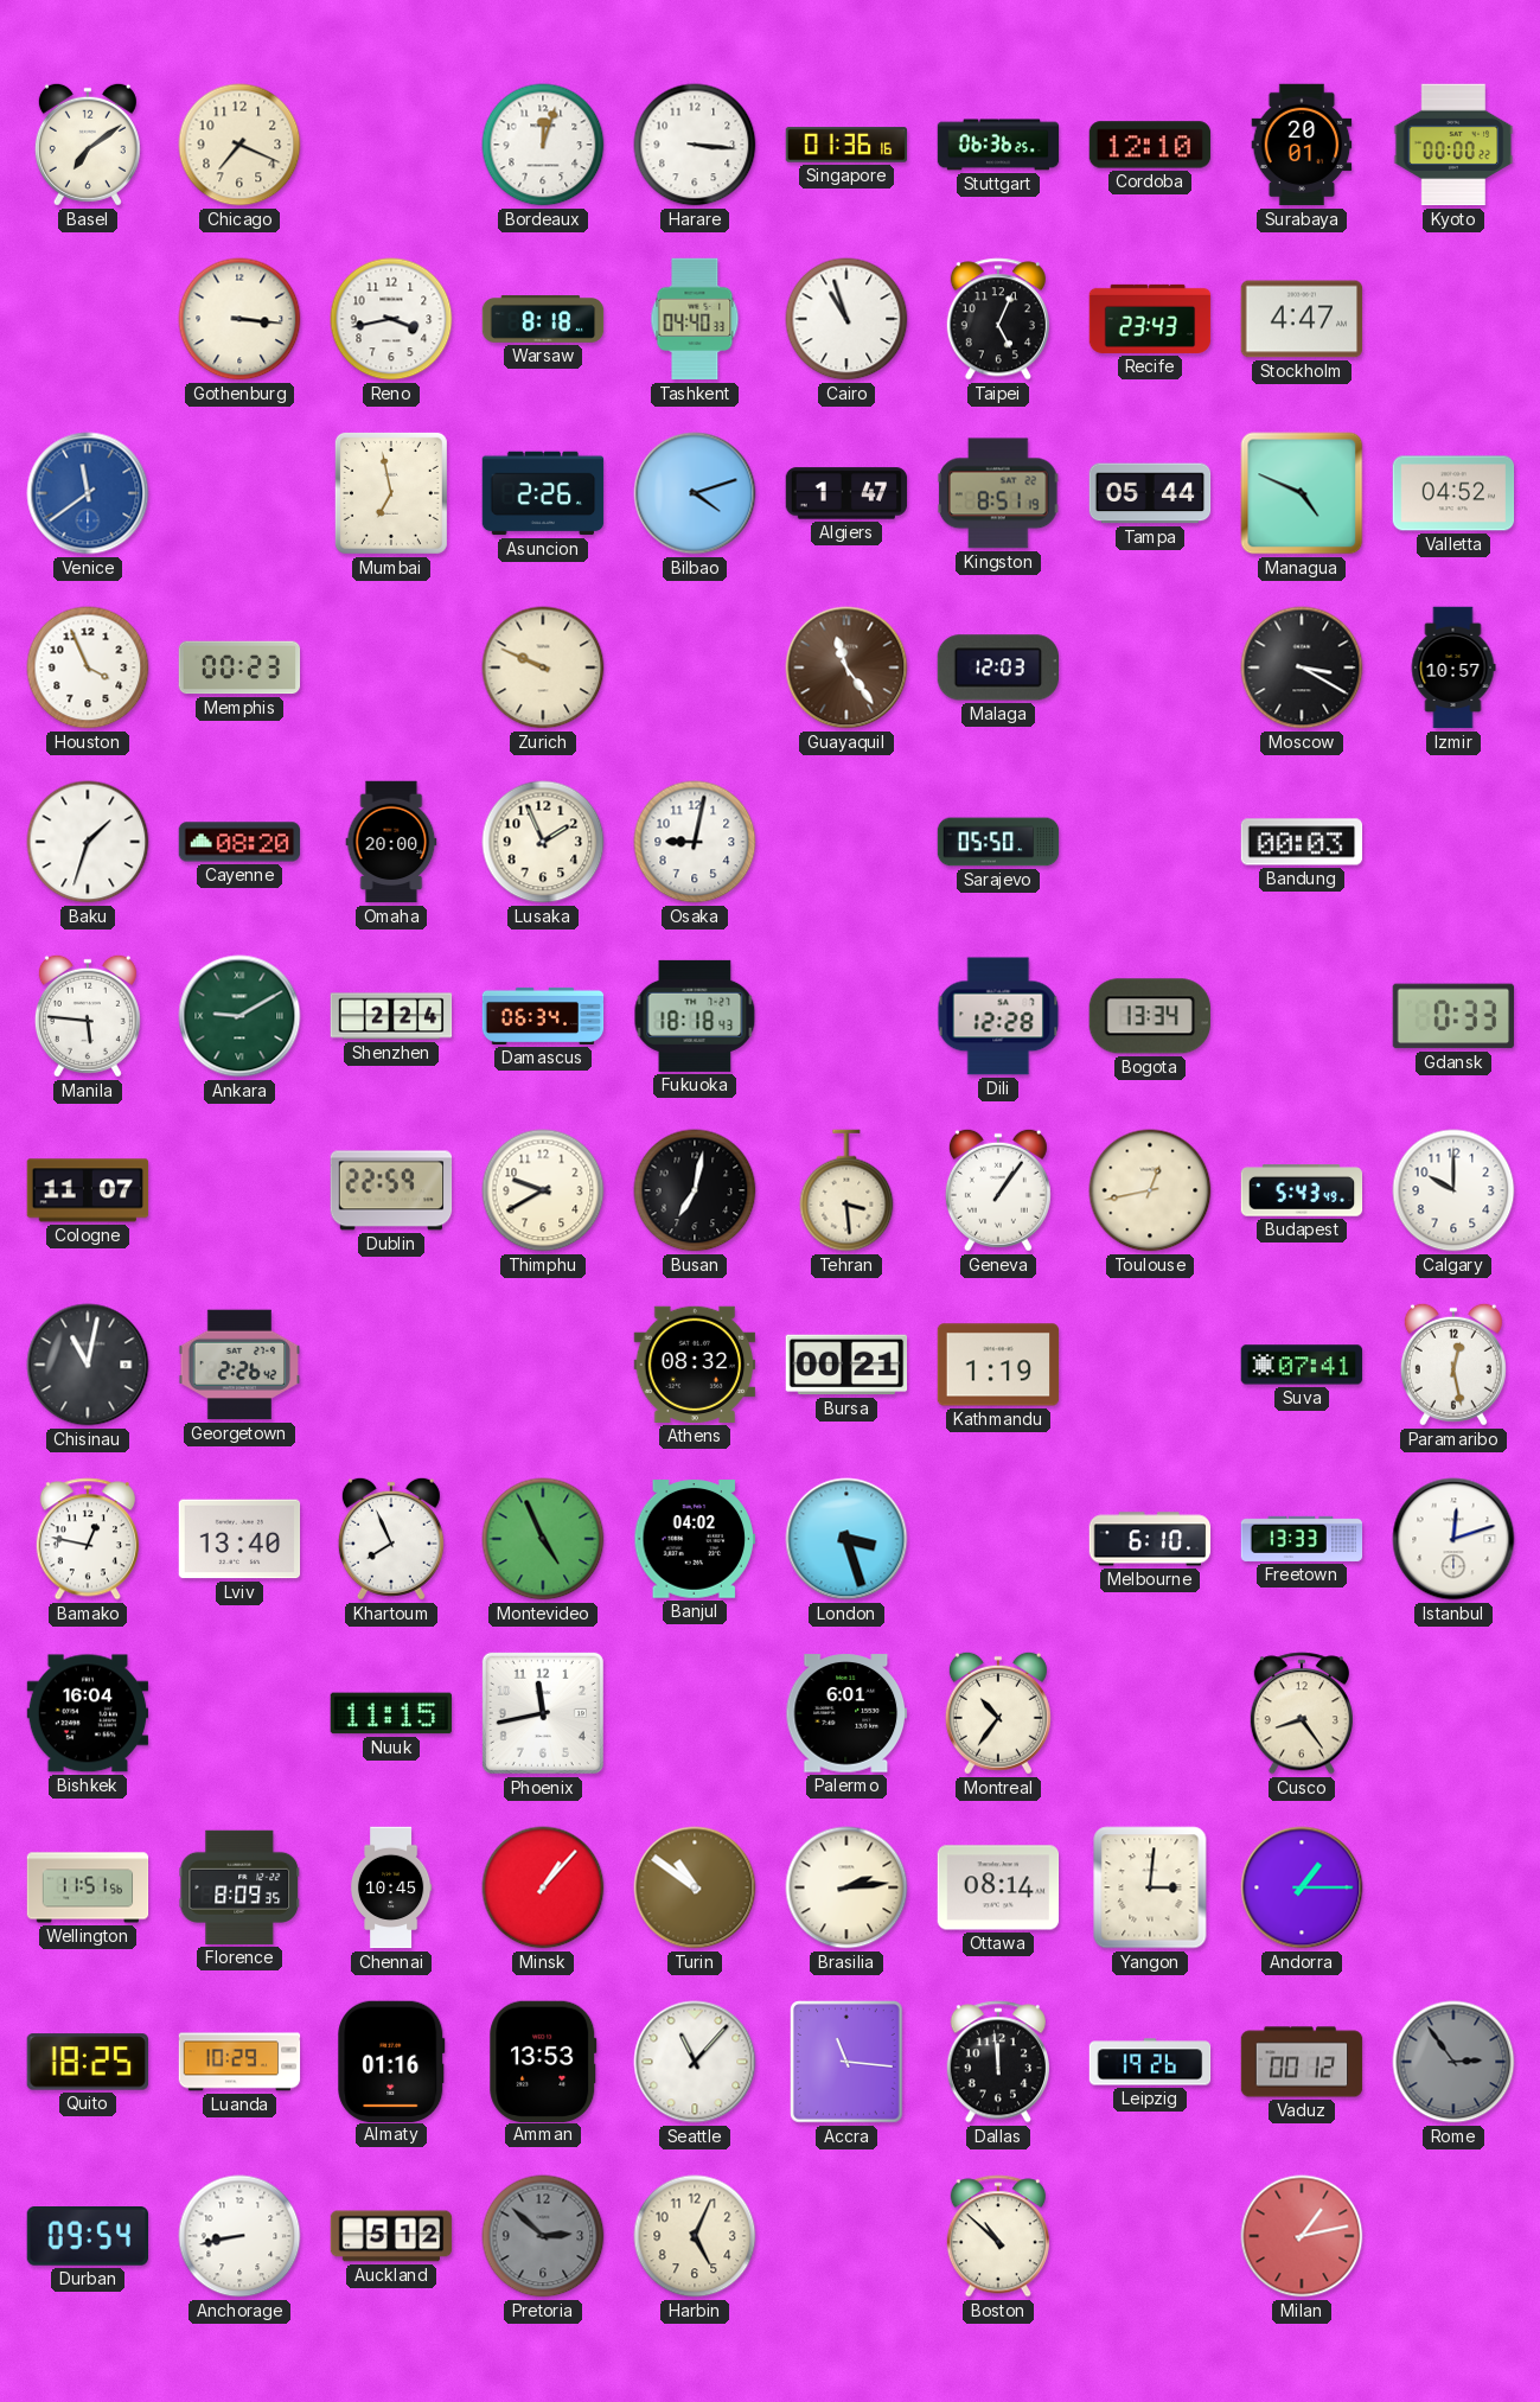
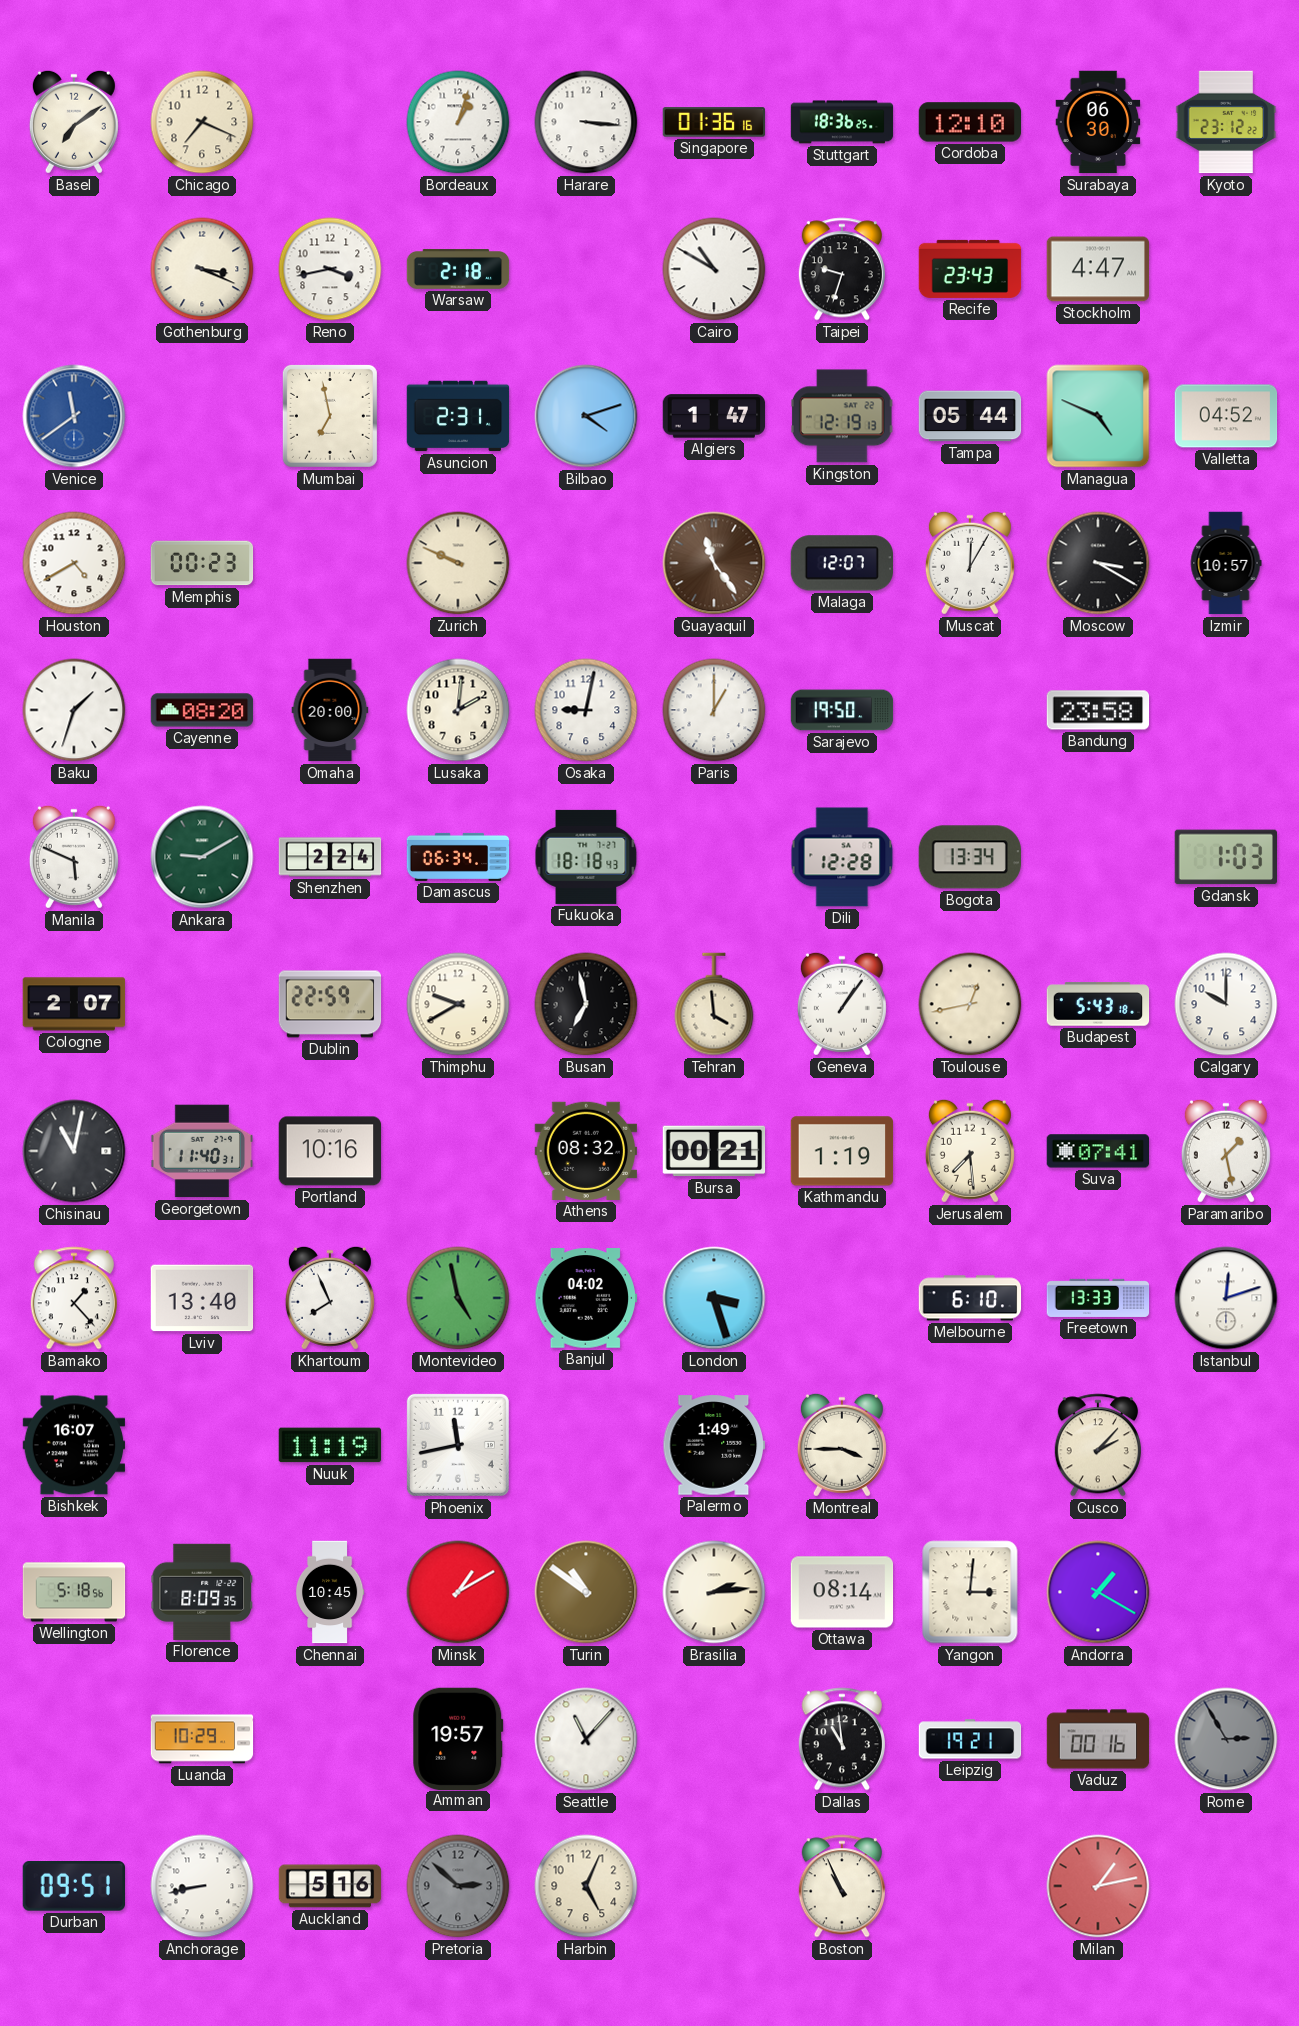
Bordeaux: 12:03 -> 1:03 (458, 122)
Stuttgart: 06:36 -> 18:36 (842, 122)
Surabaya: 20:01 -> 06:30 (1098, 122)
Kyoto: 00:00 -> 23:12 (1226, 122)
Gothenburg: 3:16 -> 3:19 (202, 269)
Warsaw: 8:18 -> 2:18 (458, 269)
Tashkent: 04:40 -> none (695, 319)
Cairo: 10:57 -> 10:50 (714, 269)
Taipei: 5:04 -> 9:33 (842, 269)
Asuncion: 2:26 -> 2:31 (458, 416)
Kingston: 8:51 -> 12:19 (842, 416)
Houston: 3:56 -> 4:40 (74, 563)
Malaga: 12:03 -> 12:07 (841, 563)
Muscat: none -> 12:05 (970, 563)
Lusaka: 1:56 -> 2:01 (458, 710)
Paris: none -> 1:00 (714, 710)
Sarajevo: 05:50 -> 19:50 (842, 710)
Bandung: 00:03 -> 23:58 (1098, 710)
Manila: 5:46 -> 5:49 (74, 857)
Gdansk: 0:33 -> 1:03 (1226, 857)
Cologne: 11:07 -> 2:07 (74, 1004)
Busan: 7:02 -> 6:58 (586, 1004)
Tehran: 3:29 -> 3:59 (714, 1004)
Budapest: 5:43:49 -> 5:43:18 (1098, 1004)
Georgetown: 2:26 -> 11:40 (202, 1151)
Portland: none -> 10:16 (330, 1151)
Jerusalem: none -> 7:29 (970, 1151)
Paramaribo: 12:28 -> 1:28 (1226, 1151)
Bamako: 12:47 -> 1:23 (74, 1298)
Montevideo: 4:56 -> 4:58 (458, 1298)
Bishkek: 16:04 -> 16:07 (74, 1445)
Nuuk: 11:15 -> 11:19 (330, 1445)
Palermo: 6:01 -> 1:49 (714, 1445)
Montreal: 10:36 -> 3:45 (842, 1445)
Cusco: 8:24 -> 2:07 (1098, 1445)
Wellington: 11:51 -> 5:18 (74, 1592)
Minsk: 1:07 -> 1:10 (458, 1592)
Andorra: 1:15 -> 1:20 (1098, 1592)
Quito: 18:25 -> none (87, 2062)
Almaty: 01:16 -> none (391, 2061)
Amman: 13:53 -> 19:57 (458, 1738)
Accra: 11:16 -> none (848, 2062)
Dallas: 11:59 -> 10:59 (842, 1739)
Leipzig: 19:26 -> 19:21 (970, 1739)
Vaduz: 00:12 -> 00:16 (1098, 1739)
Rome: 2:54 -> 2:55 (1226, 1739)
Durban: 09:54 -> 09:51 (73, 1887)
Auckland: 5:12 -> 5:16 (330, 1886)
Boston: 10:52 -> 10:56 (842, 1886)
